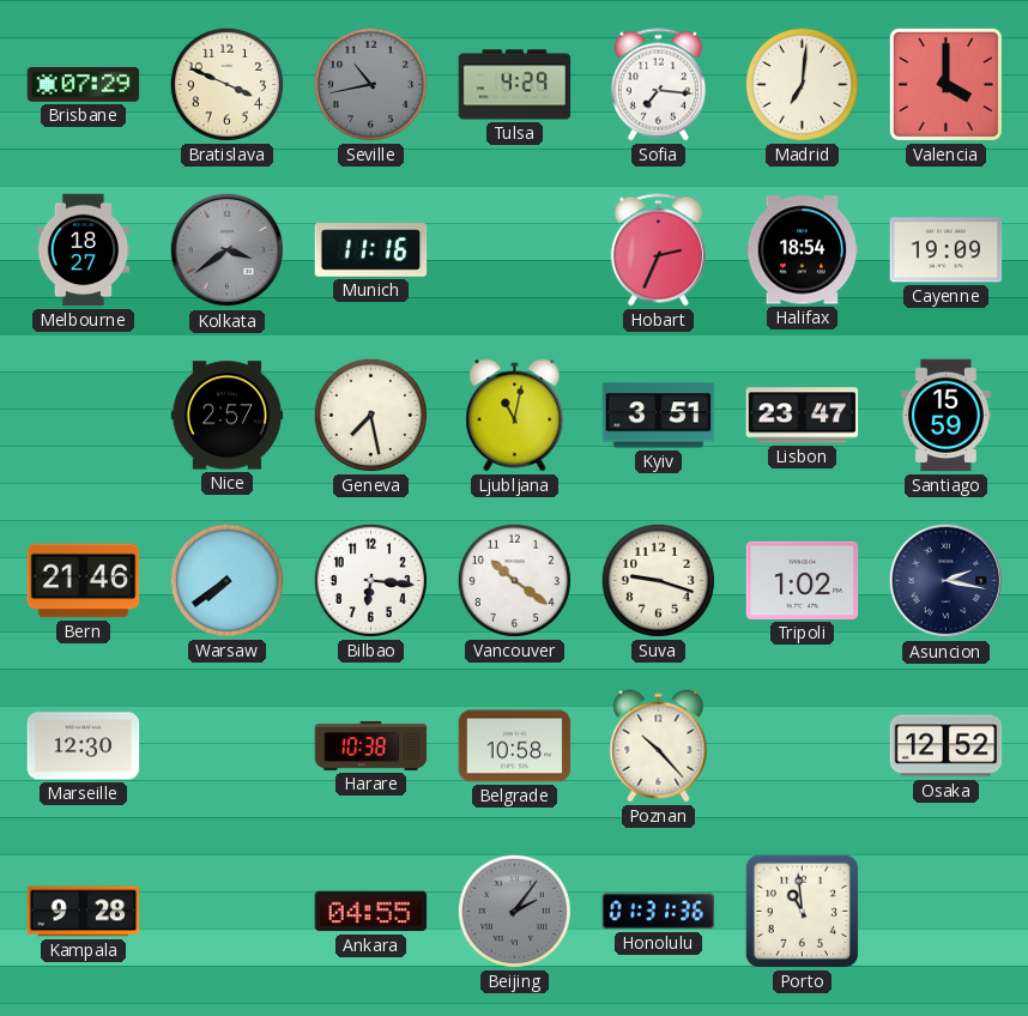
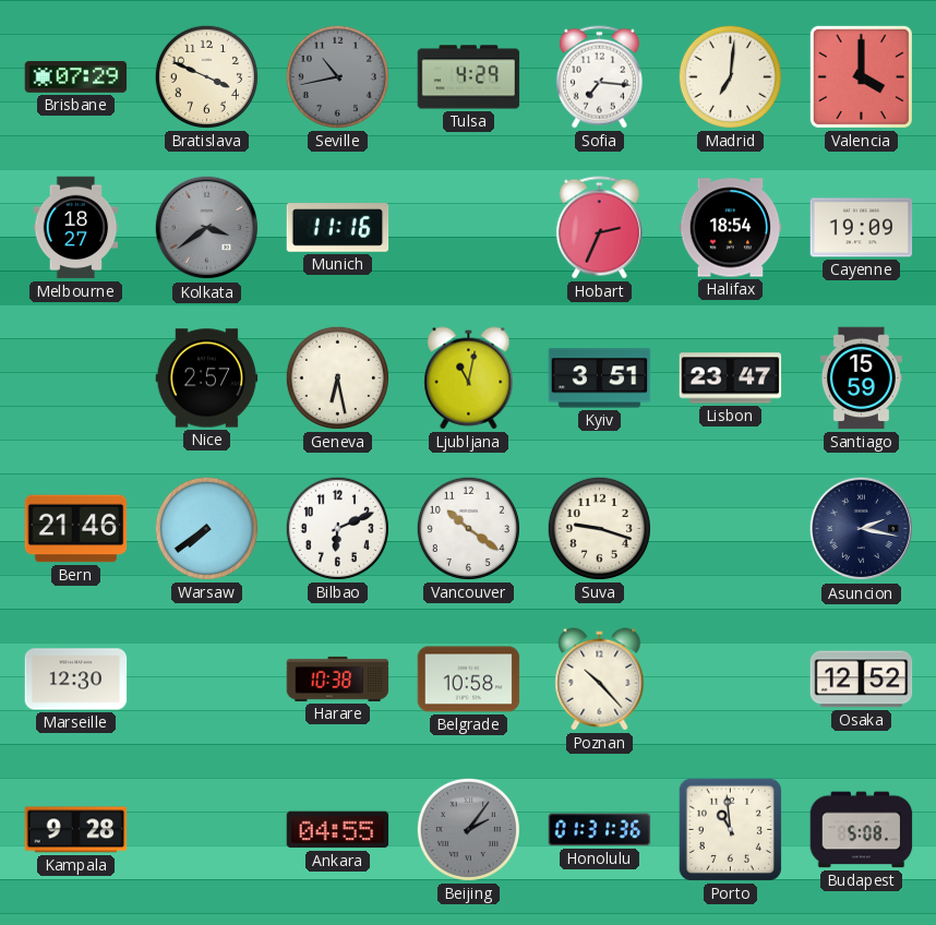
Geneva: 7:28 -> 6:28 (337, 377)
Bilbao: 6:16 -> 6:11 (337, 528)
Tripoli: 1:02 -> none (803, 580)
Budapest: none -> 5:08 (862, 830)
